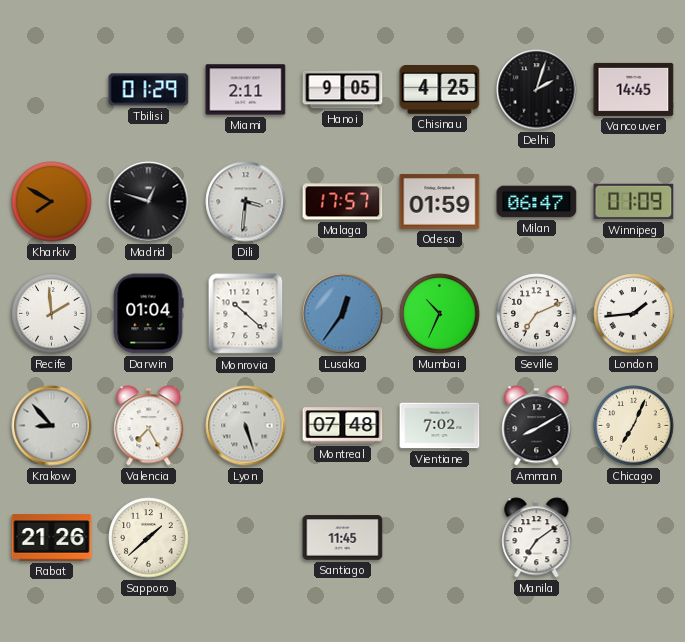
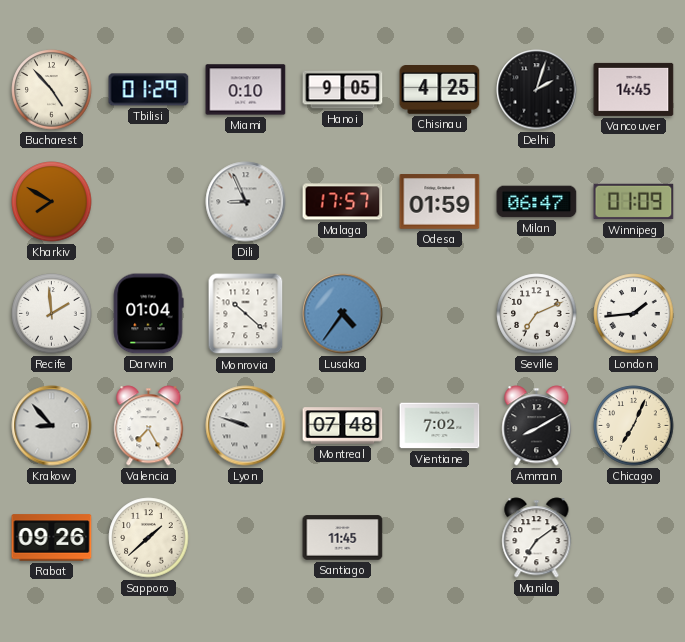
Bucharest: none -> 4:53 (52, 90)
Miami: 2:11 -> 0:10 (246, 90)
Madrid: 12:48 -> none (149, 202)
Dili: 3:31 -> 8:56 (246, 202)
Lusaka: 12:36 -> 4:36 (343, 314)
Mumbai: 10:34 -> none (440, 314)
Lyon: 5:27 -> 9:48 (246, 426)
Rabat: 21:26 -> 09:26 (52, 538)
